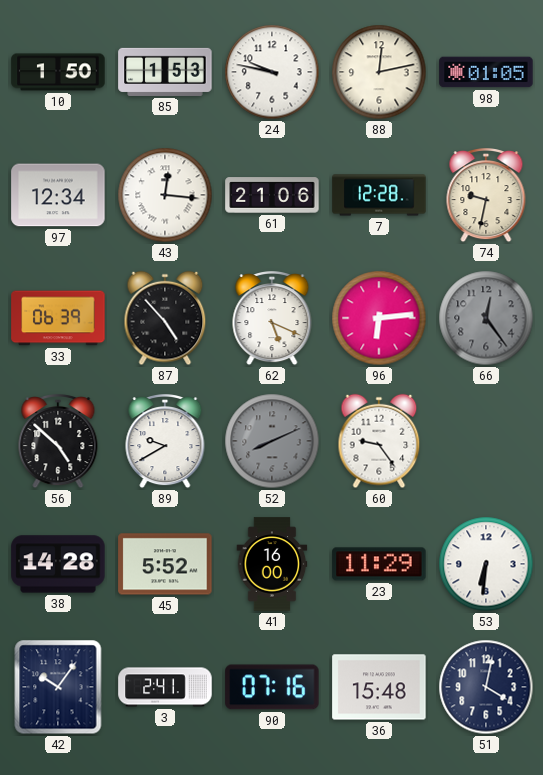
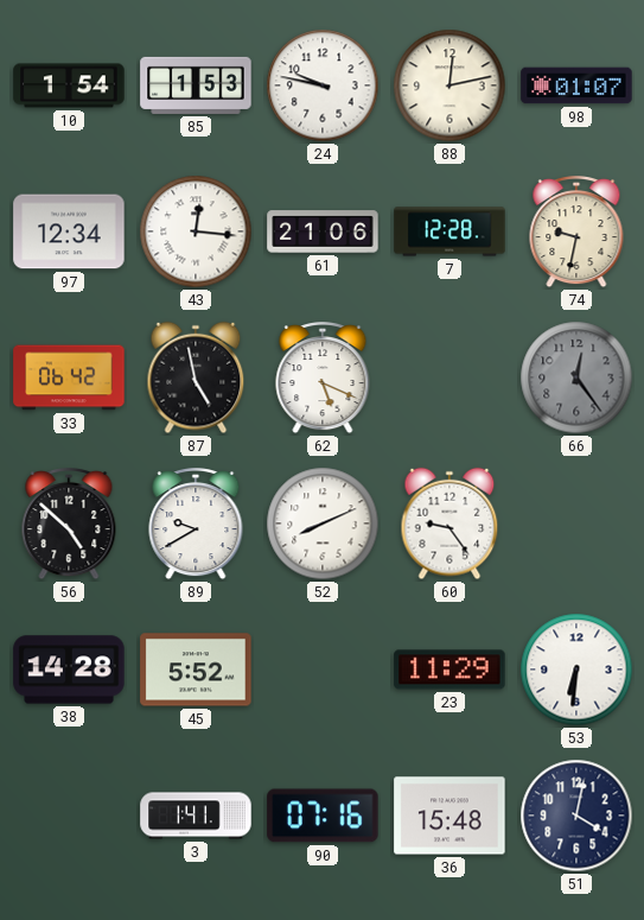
10: 1:50 -> 1:54 (69, 85)
98: 01:05 -> 01:07 (576, 85)
33: 06:39 -> 06:42 (69, 377)
87: 4:53 -> 4:58 (196, 377)
96: 6:14 -> none (379, 318)
52 dial: grey -> white (323, 524)
41: 16:00 -> none (272, 564)
42: 10:06 -> none (58, 687)
3: 2:41 -> 1:41 (196, 816)
